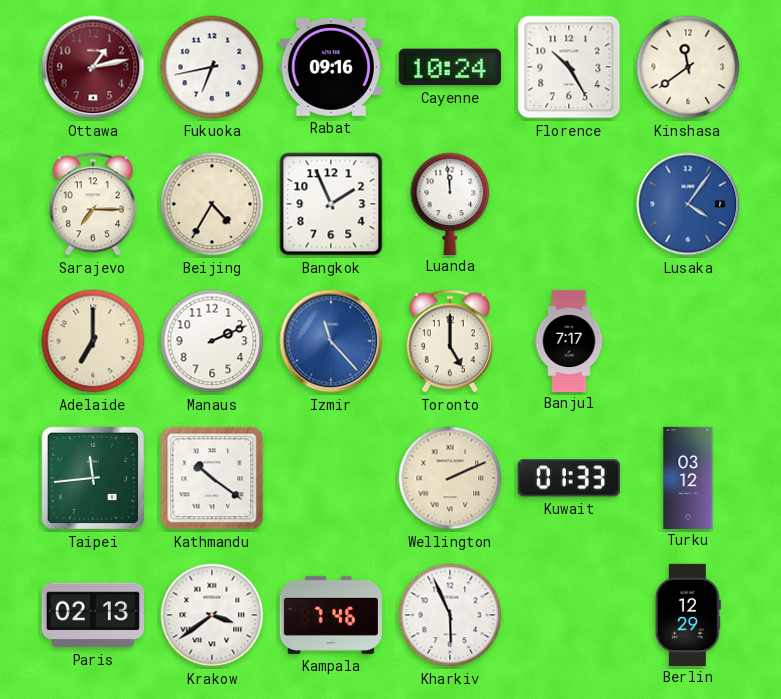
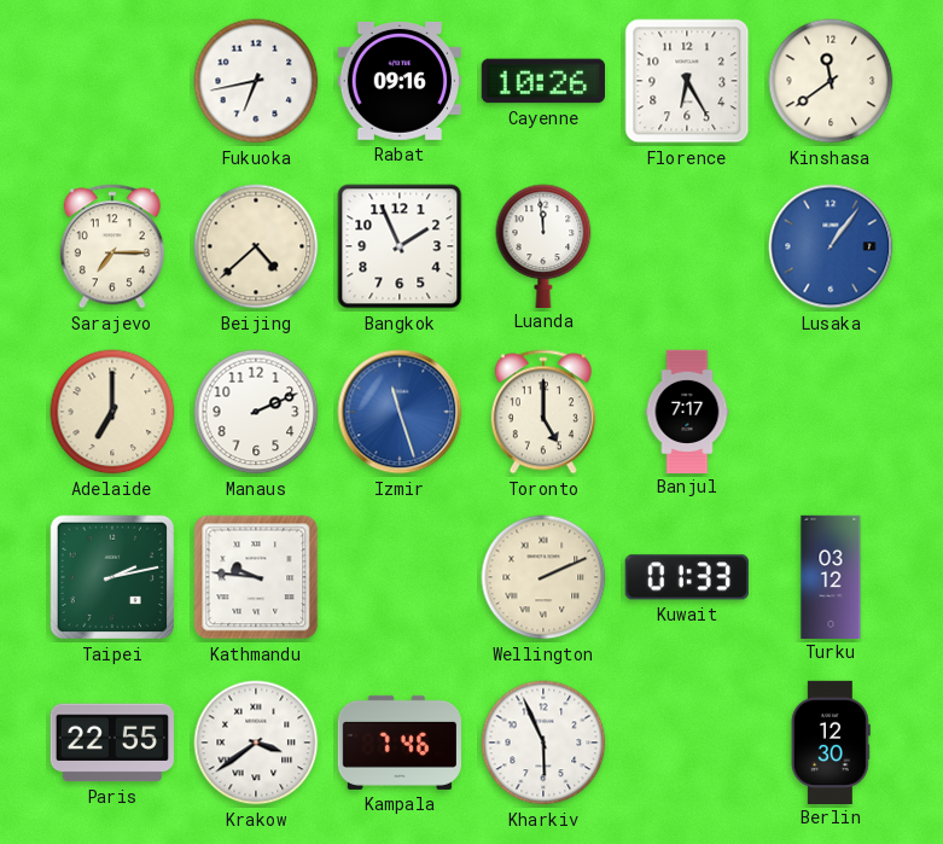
Ottawa: 1:13 -> none (93, 67)
Cayenne: 10:24 -> 10:26 (543, 81)
Florence: 10:25 -> 6:25 (687, 81)
Beijing: 4:35 -> 4:38 (256, 246)
Lusaka: 4:06 -> 1:06 (831, 246)
Izmir: 11:23 -> 11:27 (400, 412)
Taipei: 11:44 -> 2:13 (112, 577)
Kathmandu: 10:21 -> 9:46 (256, 577)
Paris: 02:13 -> 22:55 (112, 743)
Berlin: 12:29 -> 12:30 (831, 741)
